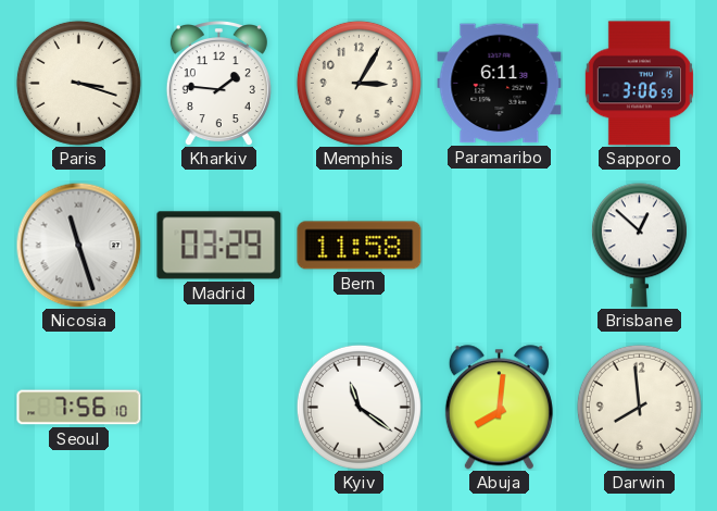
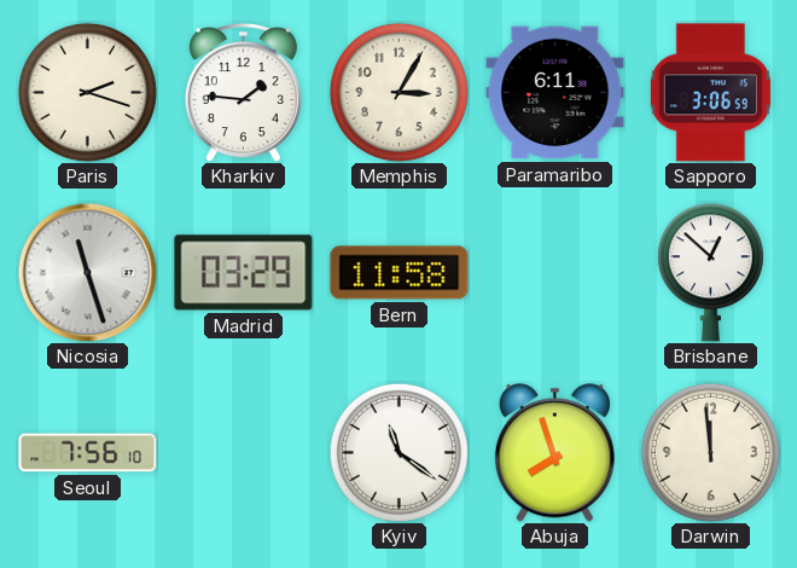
Paris: 3:18 -> 2:18 (87, 92)
Abuja: 8:01 -> 7:57 (554, 453)
Darwin: 7:59 -> 11:59 (710, 452)
